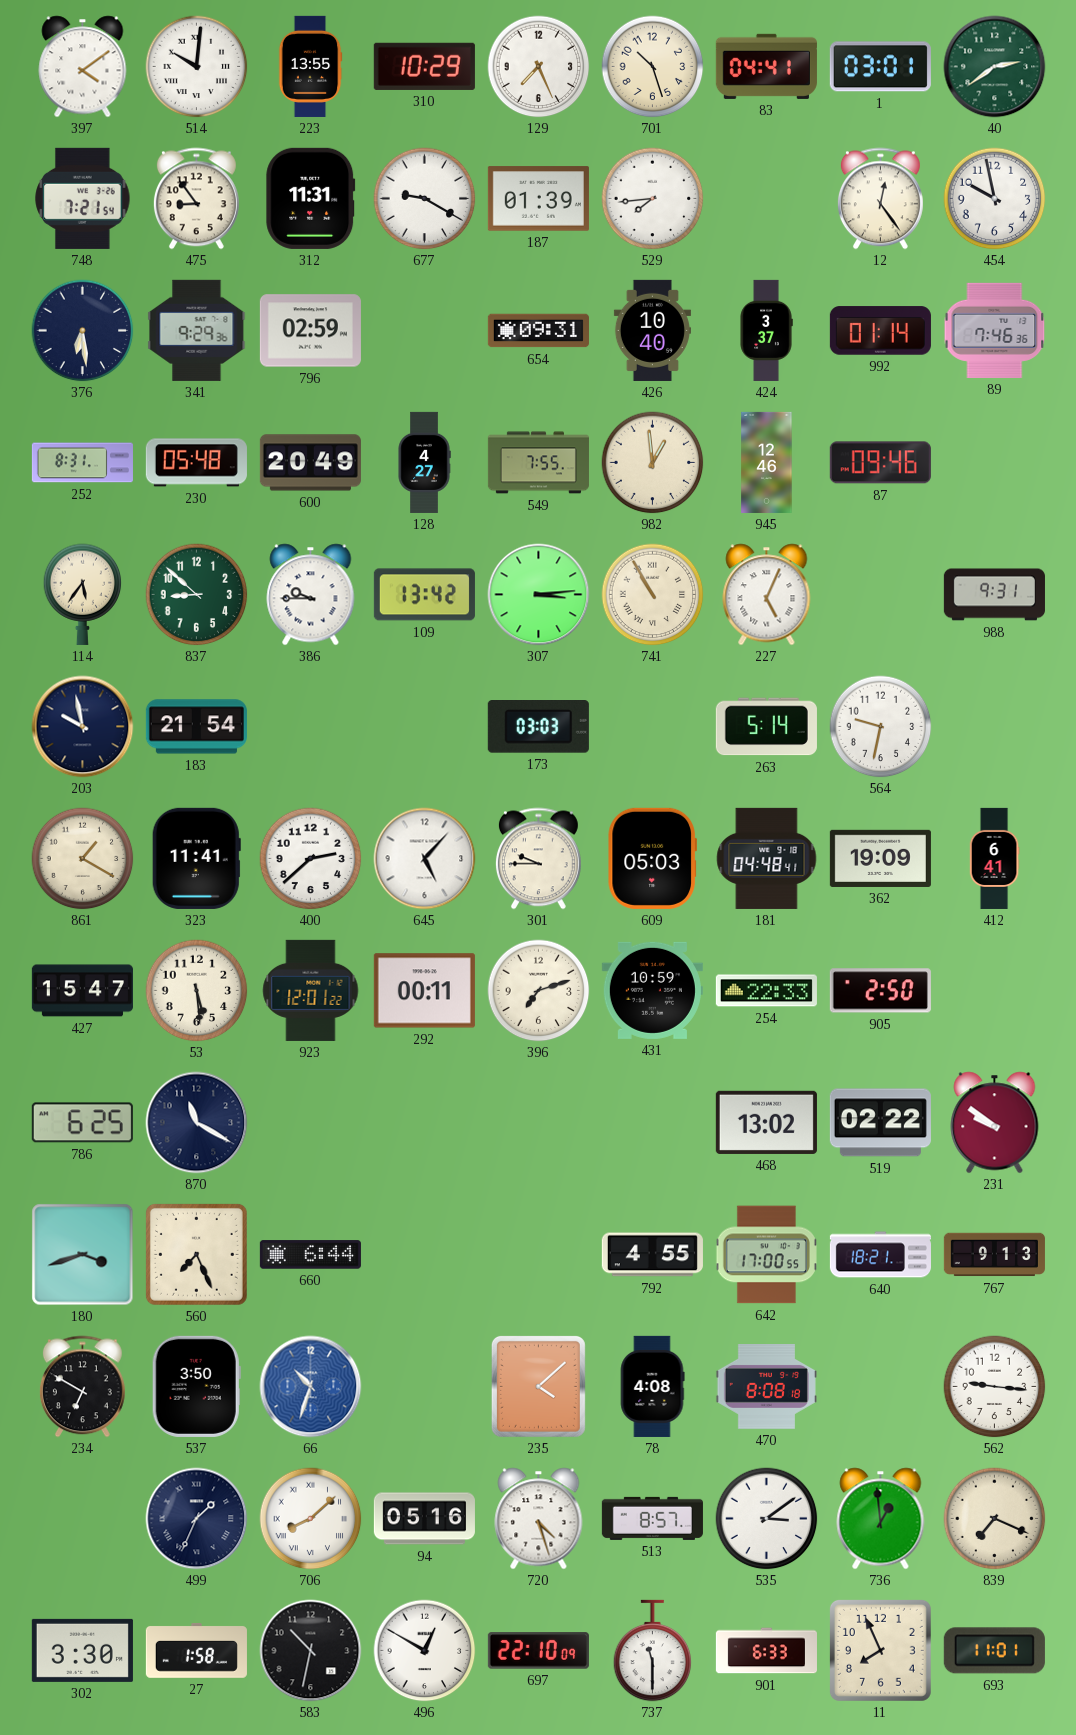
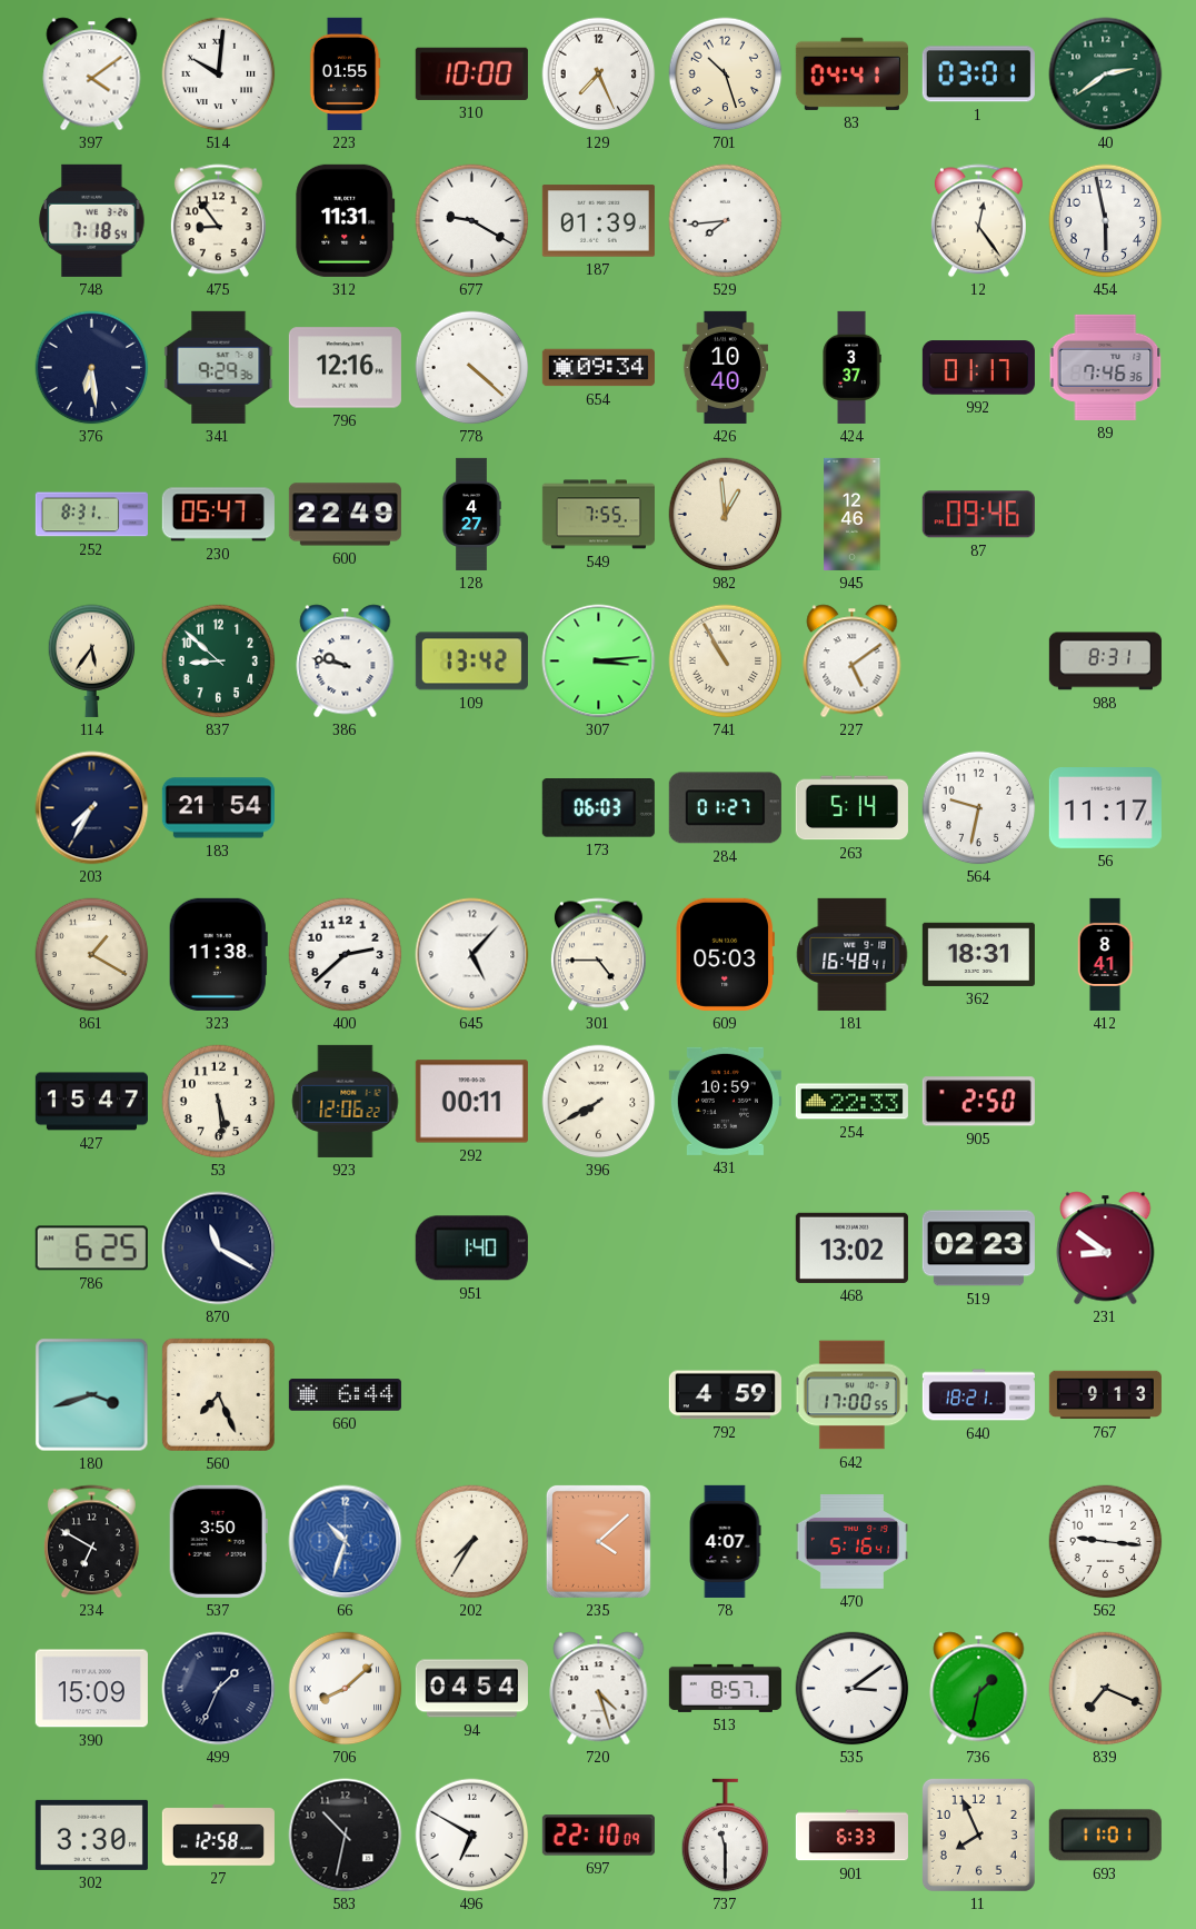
223: 13:55 -> 01:55 (345, 73)
310: 10:29 -> 10:00 (471, 73)
748: 7:21 -> 7:18 (92, 220)
454: 9:58 -> 5:58 (1106, 221)
796: 02:59 -> 12:16 (345, 368)
778: none -> 4:22 (472, 368)
654: 09:31 -> 09:34 (598, 368)
992: 01:14 -> 01:17 (978, 368)
230: 05:48 -> 05:47 (218, 515)
600: 20:49 -> 22:49 (345, 515)
386: 9:45 -> 9:47 (346, 662)
227: 5:04 -> 5:09 (853, 662)
988: 9:31 -> 8:31 (1105, 662)
203: 9:58 -> 7:35 (92, 808)
173: 03:03 -> 06:03 (598, 808)
284: none -> 01:27 (725, 808)
56: none -> 11:17 (1105, 808)
323: 11:41 -> 11:38 (218, 954)
301: 9:45 -> 4:45 (598, 955)
181: 04:48 -> 16:48 (853, 954)
362: 19:09 -> 18:31 (978, 954)
412: 6:41 -> 8:41 (1105, 954)
923: 12:01 -> 12:06 (346, 1101)
396: 7:12 -> 7:40 (599, 1102)
951: none -> 1:40 (471, 1249)
519: 02:22 -> 02:23 (978, 1249)
231: 9:51 -> 8:51 (1106, 1249)
792: 4:55 -> 4:59 (725, 1395)
202: none -> 7:35 (472, 1542)
78: 4:08 -> 4:07 (725, 1541)
470: 8:08 -> 5:16 (851, 1542)
390: none -> 15:09 (91, 1689)
94: 05:16 -> 04:54 (471, 1689)
736: 12:59 -> 1:32 (979, 1689)
27: 1:58 -> 12:58 (218, 1834)
496: 12:50 -> 6:50 (472, 1836)
